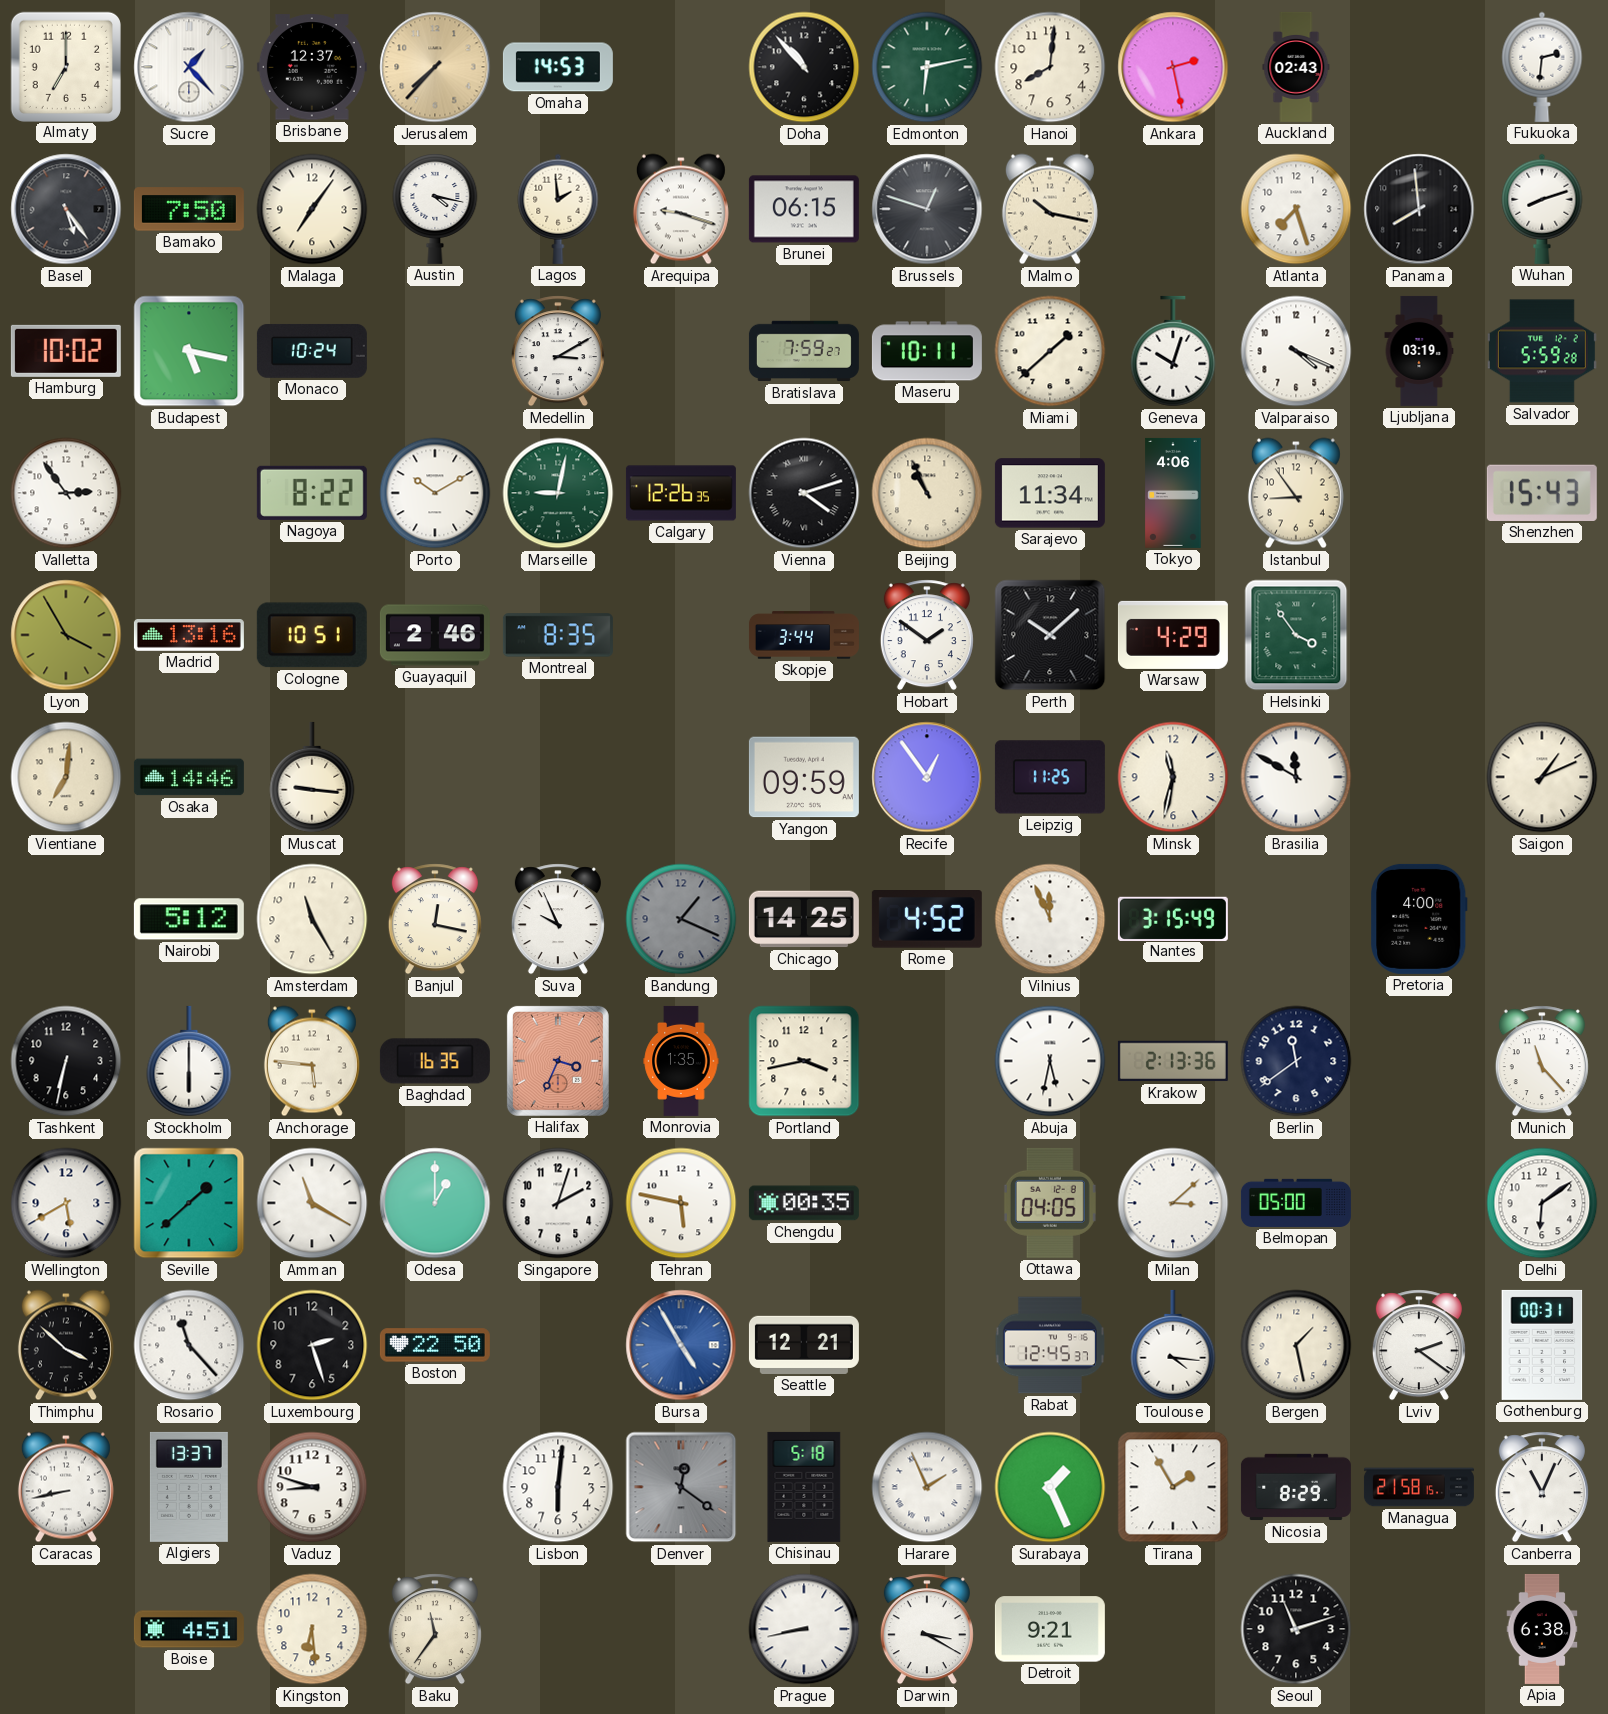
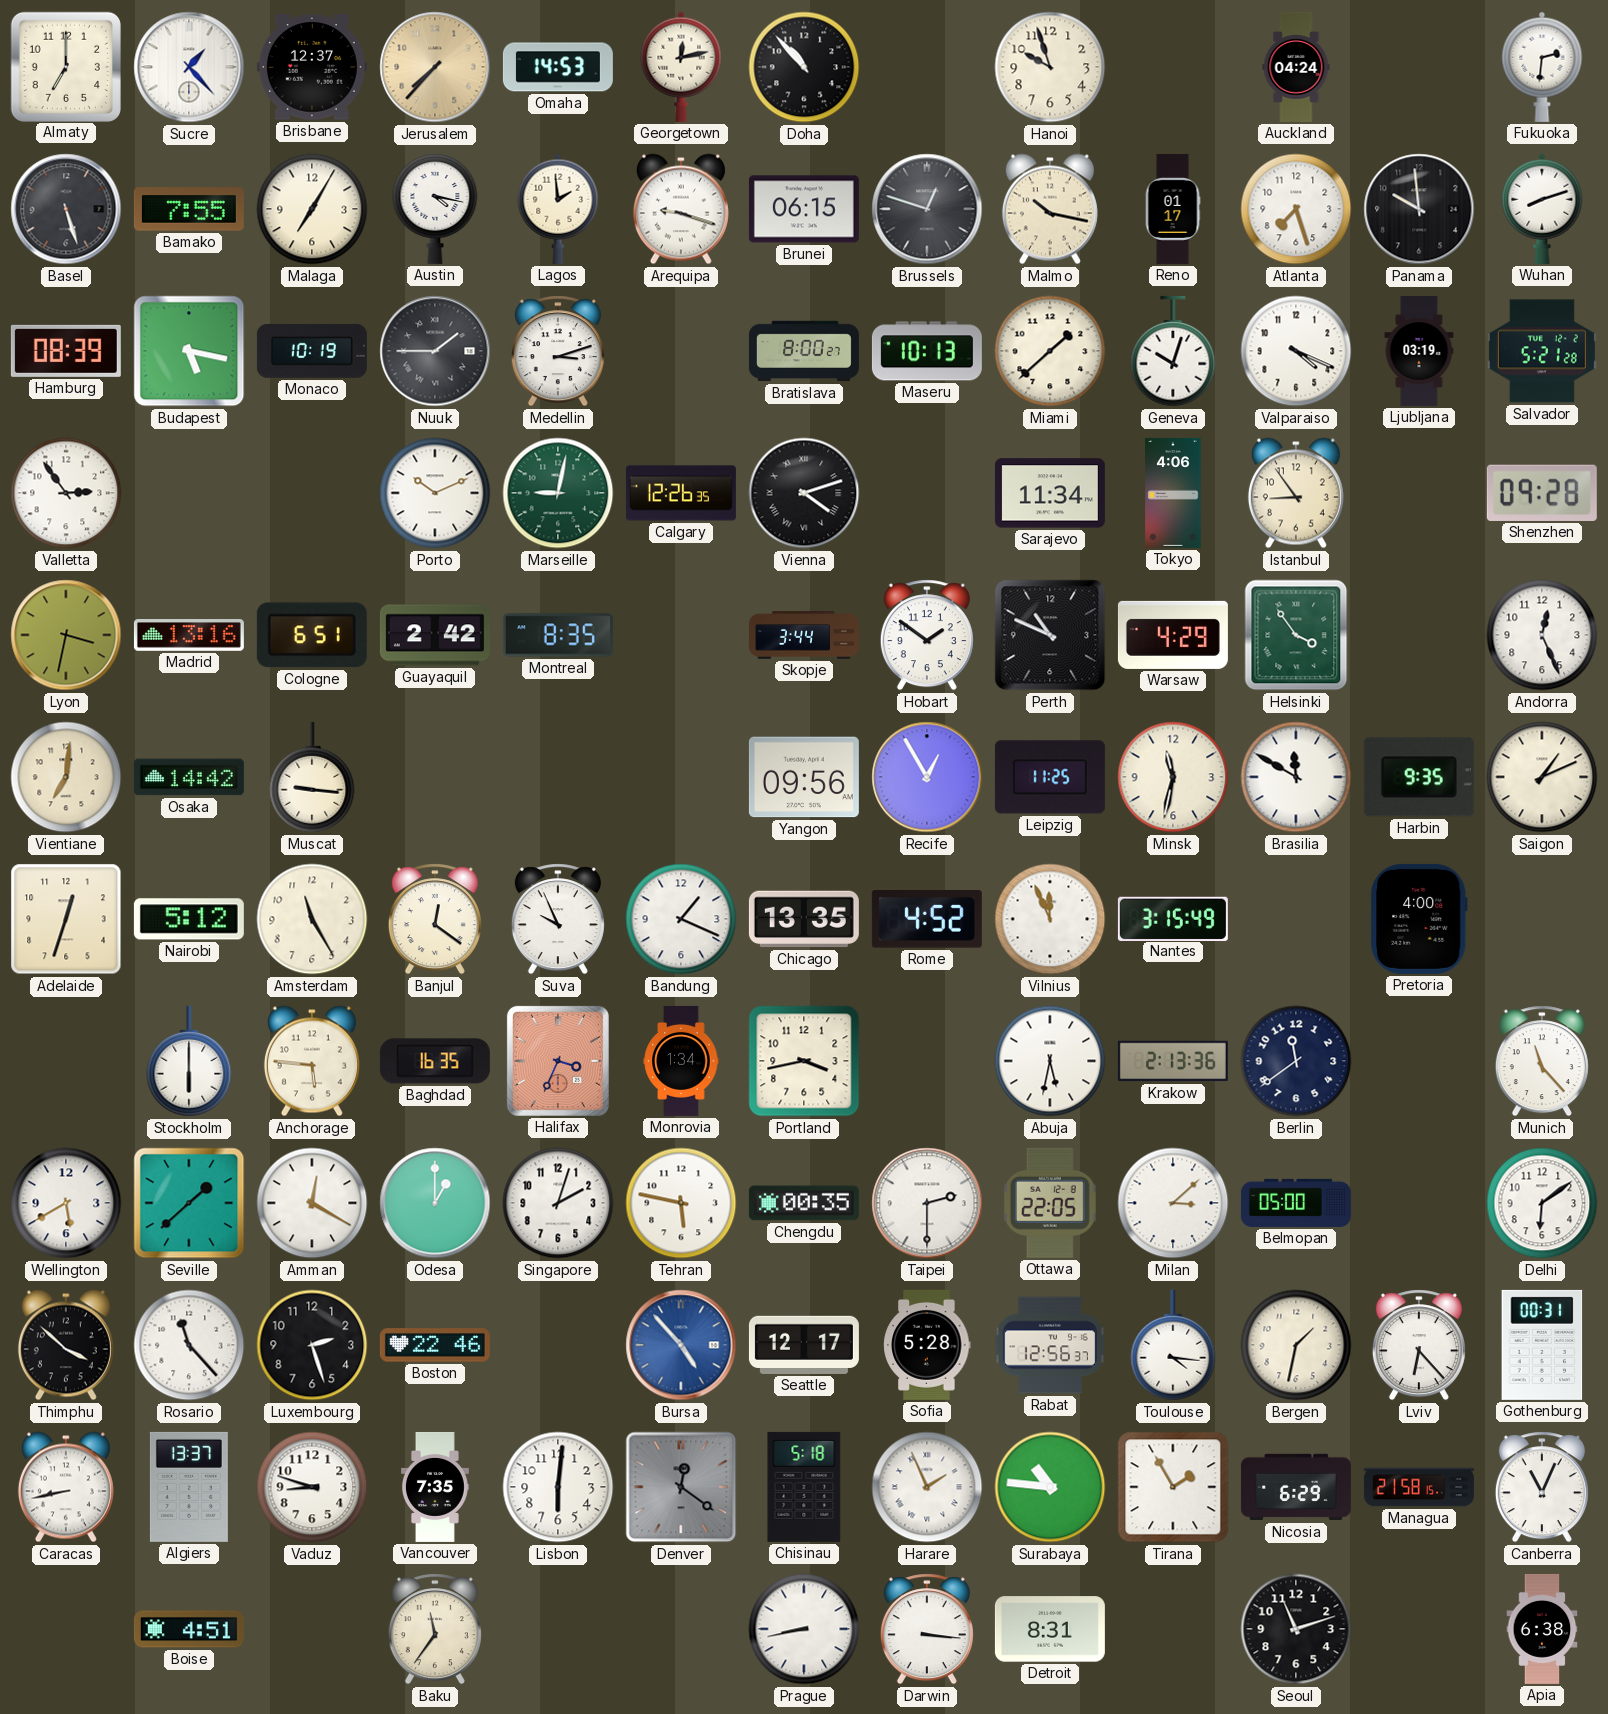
Georgetown: none -> 12:13 (681, 67)
Edmonton: 6:13 -> none (927, 67)
Hanoi: 8:01 -> 9:57 (1050, 67)
Ankara: 2:28 -> none (1173, 67)
Auckland: 02:43 -> 04:24 (1296, 67)
Basel: 5:24 -> 5:27 (66, 209)
Bamako: 7:50 -> 7:55 (189, 209)
Malaga: 7:06 -> 7:05 (312, 209)
Reno: none -> 01:17 (1173, 209)
Panama: 7:59 -> 9:59 (1419, 209)
Hamburg: 10:02 -> 08:39 (66, 351)
Monaco: 10:24 -> 10:19 (312, 351)
Nuuk: none -> 1:45 (435, 351)
Medellin: 3:10 -> 3:12 (558, 351)
Bratislava: 7:59 -> 8:00 (804, 351)
Maseru: 10:11 -> 10:13 (927, 351)
Salvador: 5:59 -> 5:21 (1542, 351)
Nagoya: 8:22 -> none (312, 493)
Porto: 10:10 -> 10:11 (435, 493)
Beijing: 10:56 -> none (927, 493)
Shenzhen: 15:43 -> 09:28 (1542, 493)
Lyon: 3:55 -> 3:32 (66, 635)
Cologne: 10:51 -> 6:51 (312, 635)
Guayaquil: 2:46 -> 2:42 (435, 635)
Perth: 10:08 -> 10:49 (1050, 635)
Andorra: none -> 12:26 (1542, 635)
Osaka: 14:46 -> 14:42 (189, 777)
Yangon: 09:59 -> 09:56 (804, 777)
Recife: 12:54 -> 12:55 (927, 777)
Harbin: none -> 9:35 (1419, 777)
Adelaide: none -> 12:33 (66, 919)
Banjul: 12:17 -> 12:21 (435, 919)
Bandung dial: grey -> white (681, 919)
Chicago: 14:25 -> 13:35 (804, 919)
Tashkent: 6:32 -> none (66, 1061)
Monrovia: 1:35 -> 1:34 (681, 1061)
Amman: 11:20 -> 12:20 (312, 1203)
Taipei: none -> 2:30 (927, 1203)
Ottawa: 04:05 -> 22:05 (1050, 1203)
Boston: 22:50 -> 22:46 (435, 1345)
Bursa: 4:55 -> 4:53 (681, 1345)
Seattle: 12:21 -> 12:17 (804, 1345)
Sofia: none -> 5:28 (927, 1345)
Rabat: 12:45 -> 12:56 (1050, 1345)
Bergen: 1:28 -> 1:32 (1296, 1345)
Lviv: 2:21 -> 6:23 (1419, 1345)
Vancouver: none -> 7:35 (435, 1487)
Surabaya: 1:26 -> 10:46 (1050, 1487)
Nicosia: 8:29 -> 6:29 (1296, 1487)
Kingston: 6:29 -> none (312, 1629)
Darwin: 3:20 -> 3:16 (927, 1629)
Detroit: 9:21 -> 8:31 (1050, 1629)
